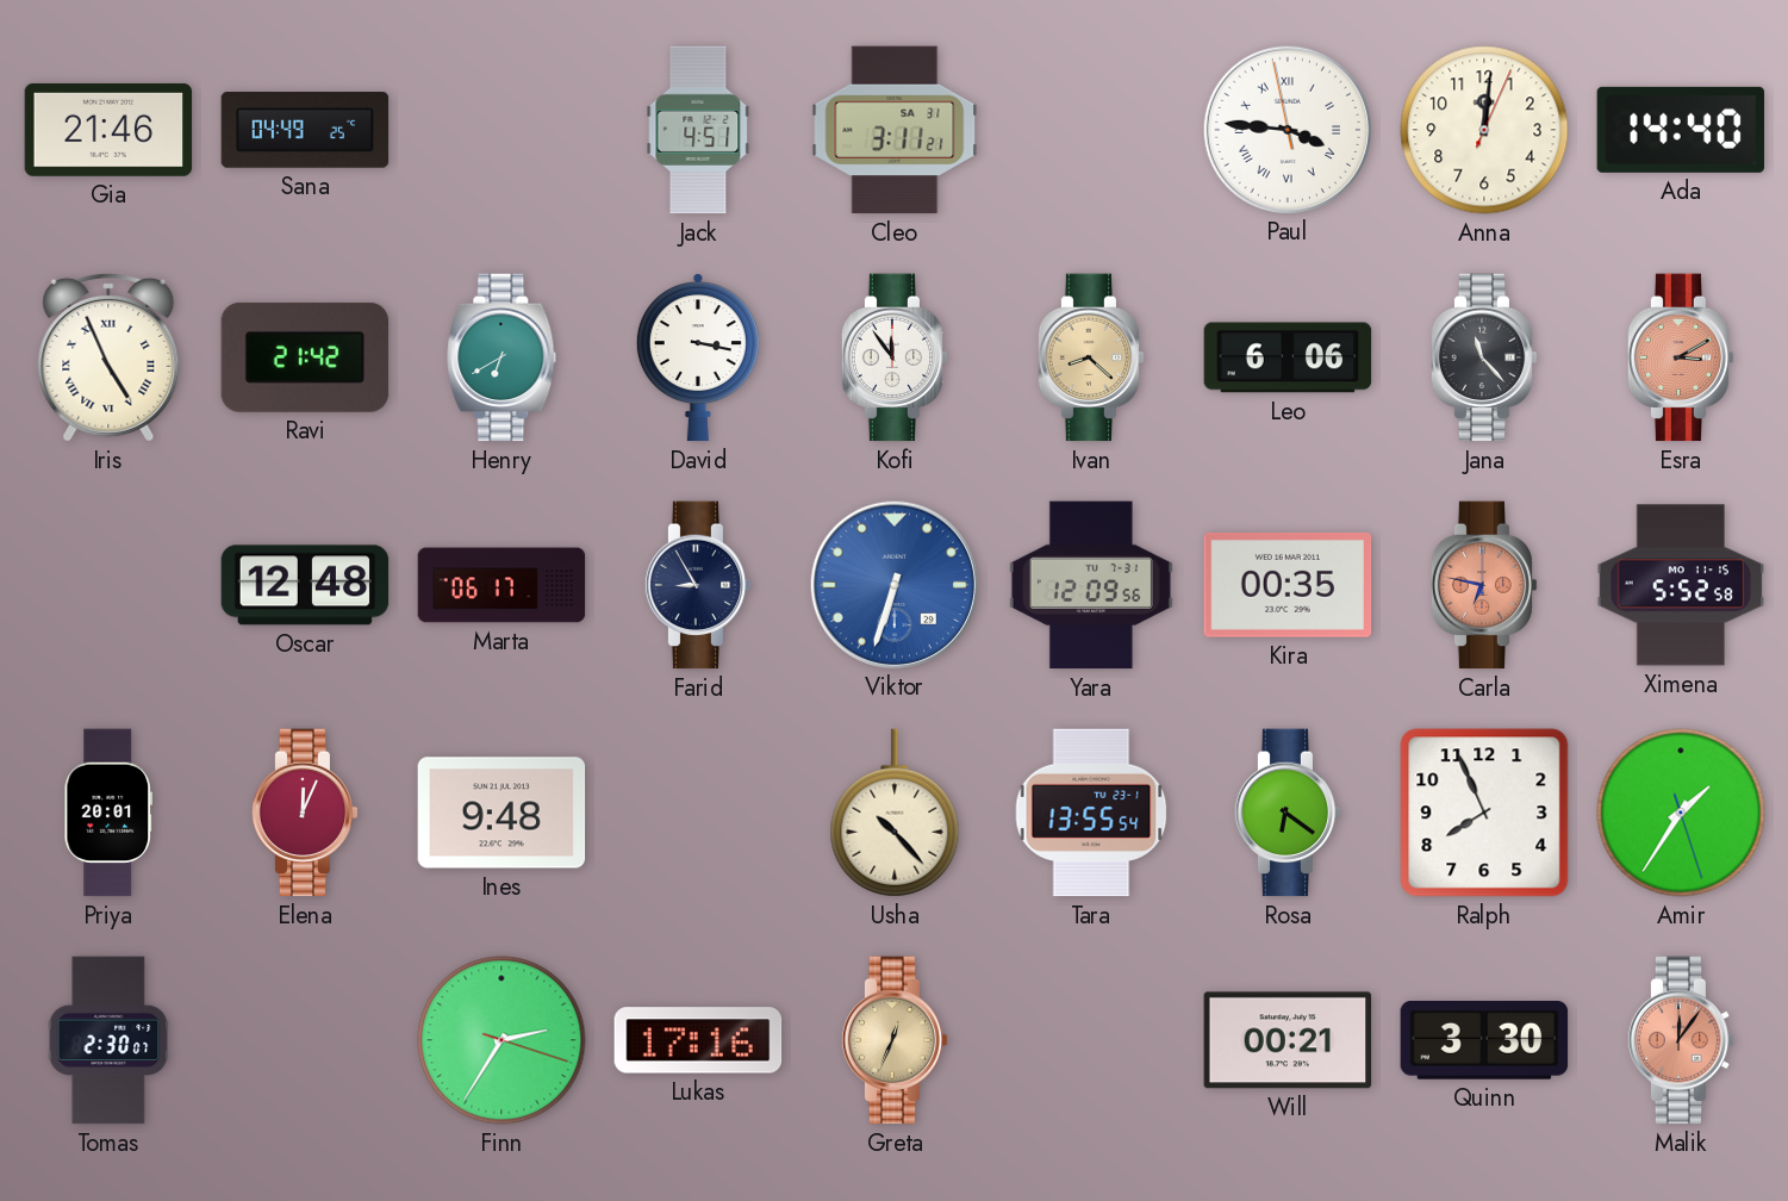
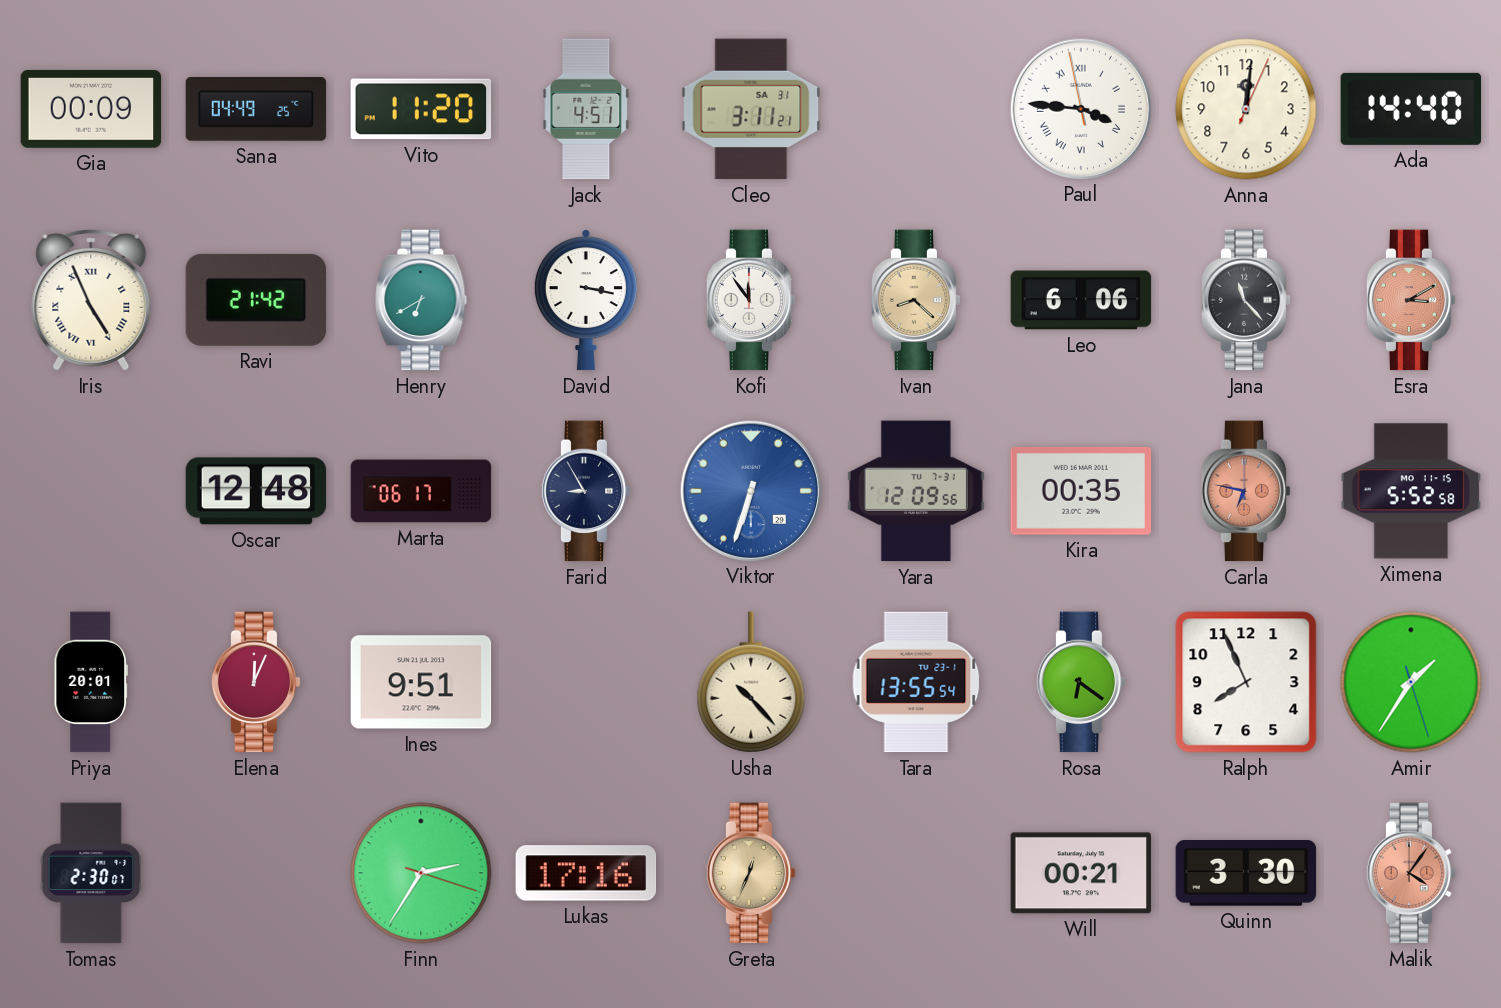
Gia: 21:46 -> 00:09 (91, 109)
Vito: none -> 11:20 (421, 109)
Ines: 9:48 -> 9:51 (421, 682)
Malik: 12:06 -> 4:06 (1411, 873)
